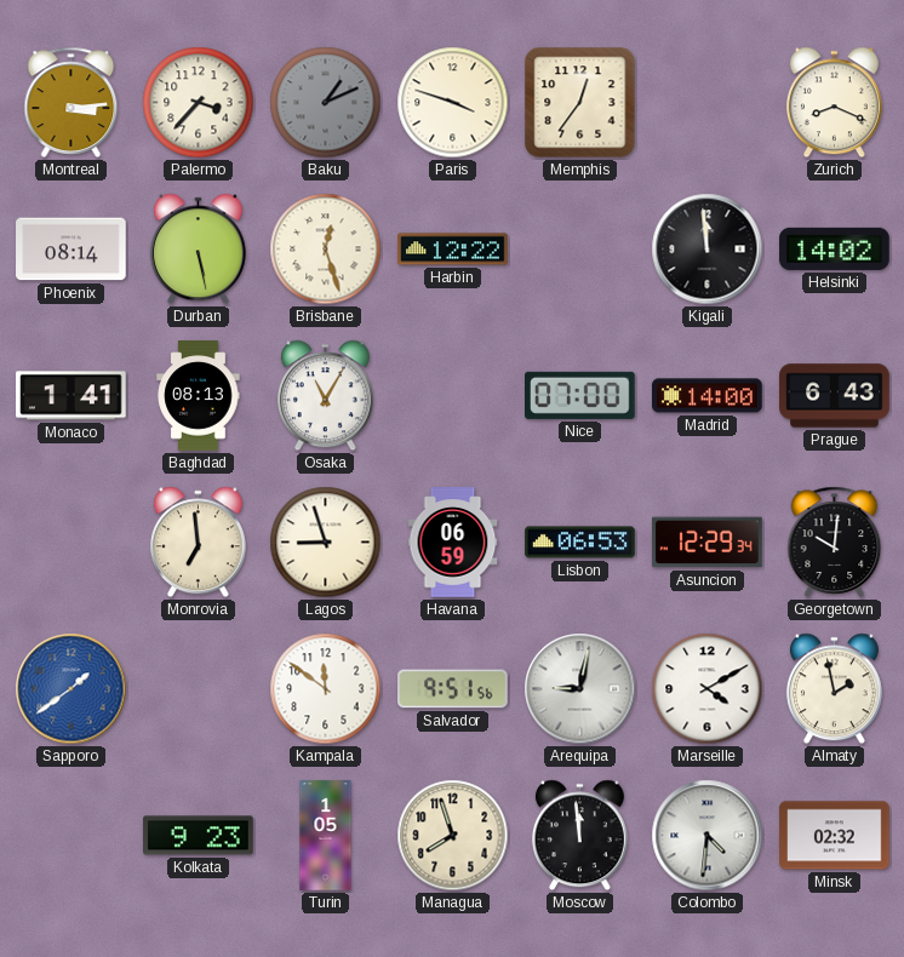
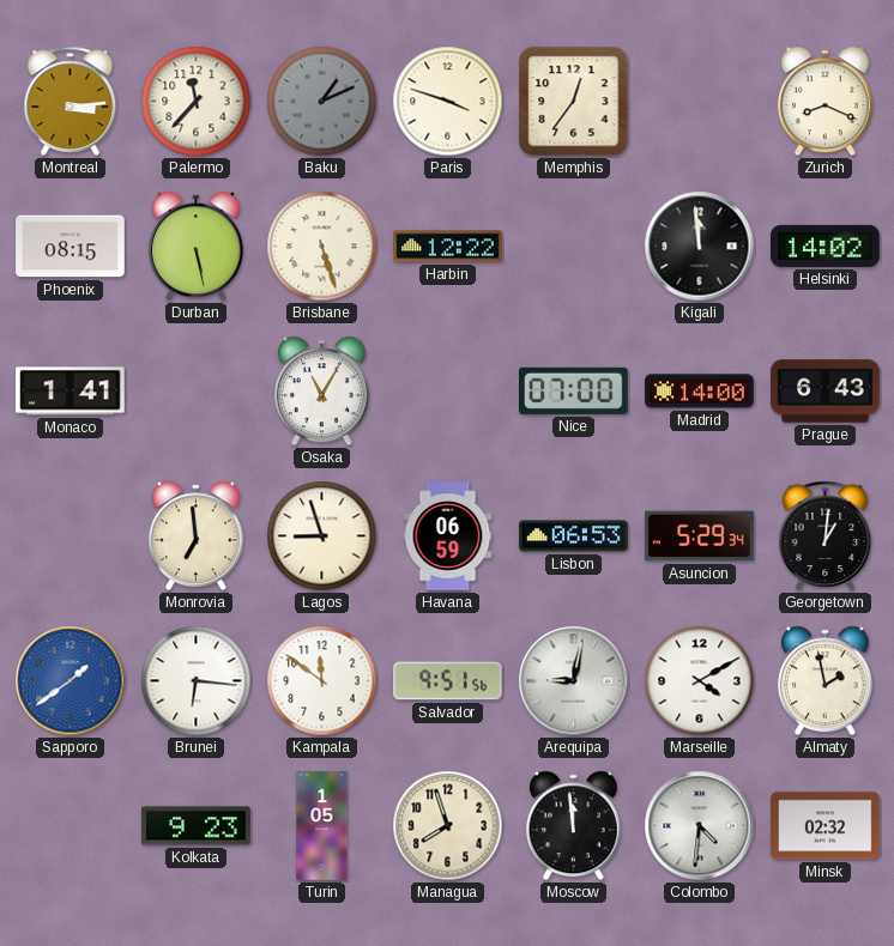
Palermo: 3:37 -> 11:37 (197, 102)
Phoenix: 08:14 -> 08:15 (71, 247)
Brisbane: 12:27 -> 5:27 (322, 247)
Baghdad: 08:13 -> none (199, 396)
Asuncion: 12:29 -> 5:29 (700, 536)
Georgetown: 10:01 -> 1:01 (826, 535)
Brunei: none -> 6:16 (197, 681)
